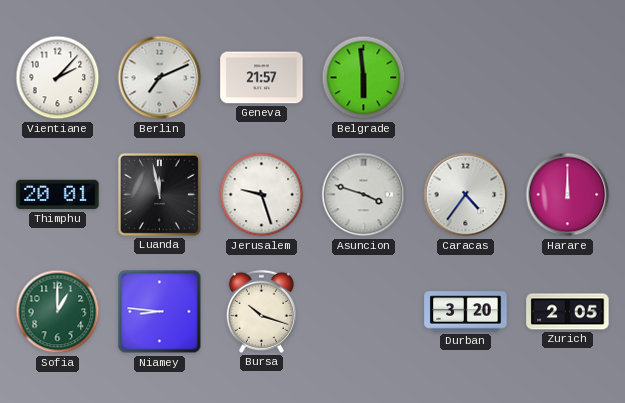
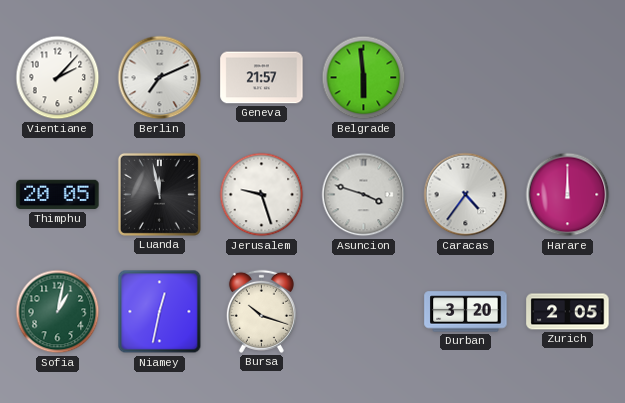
Thimphu: 20:01 -> 20:05 (58, 195)
Sofia: 1:00 -> 1:02 (58, 312)
Niamey: 8:46 -> 12:32 (160, 312)
